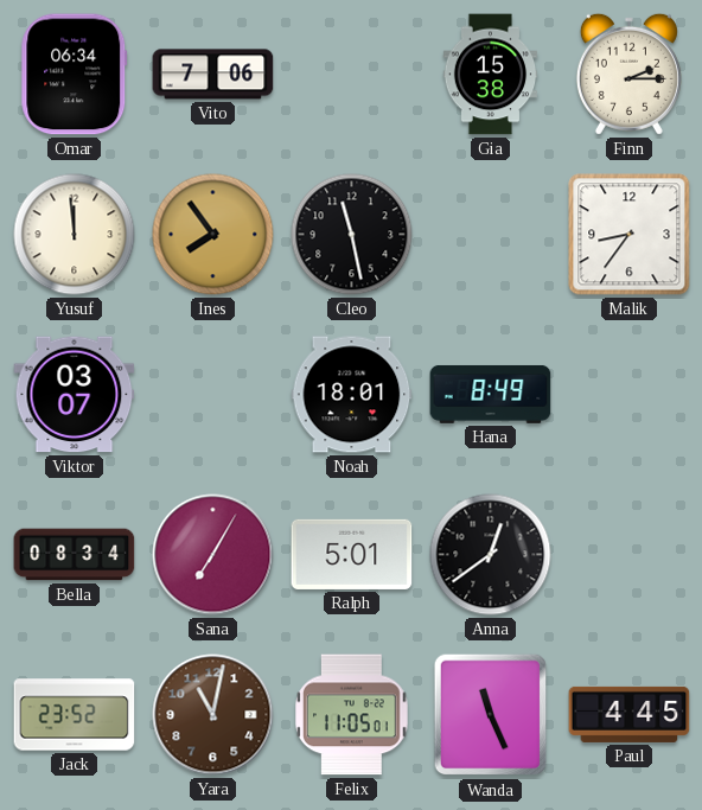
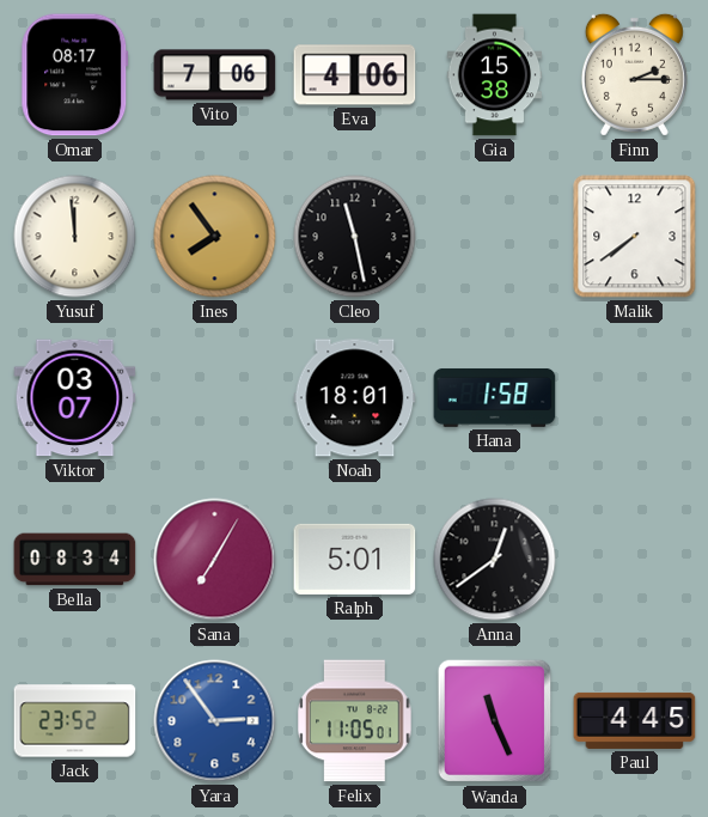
Omar: 06:34 -> 08:17 (75, 75)
Eva: none -> 4:06 (355, 75)
Malik: 8:36 -> 7:39 (635, 237)
Hana: 8:49 -> 1:58 (495, 397)
Yara: 11:02 -> 2:54 (215, 721)
Yara dial: brown -> blue (215, 721)
